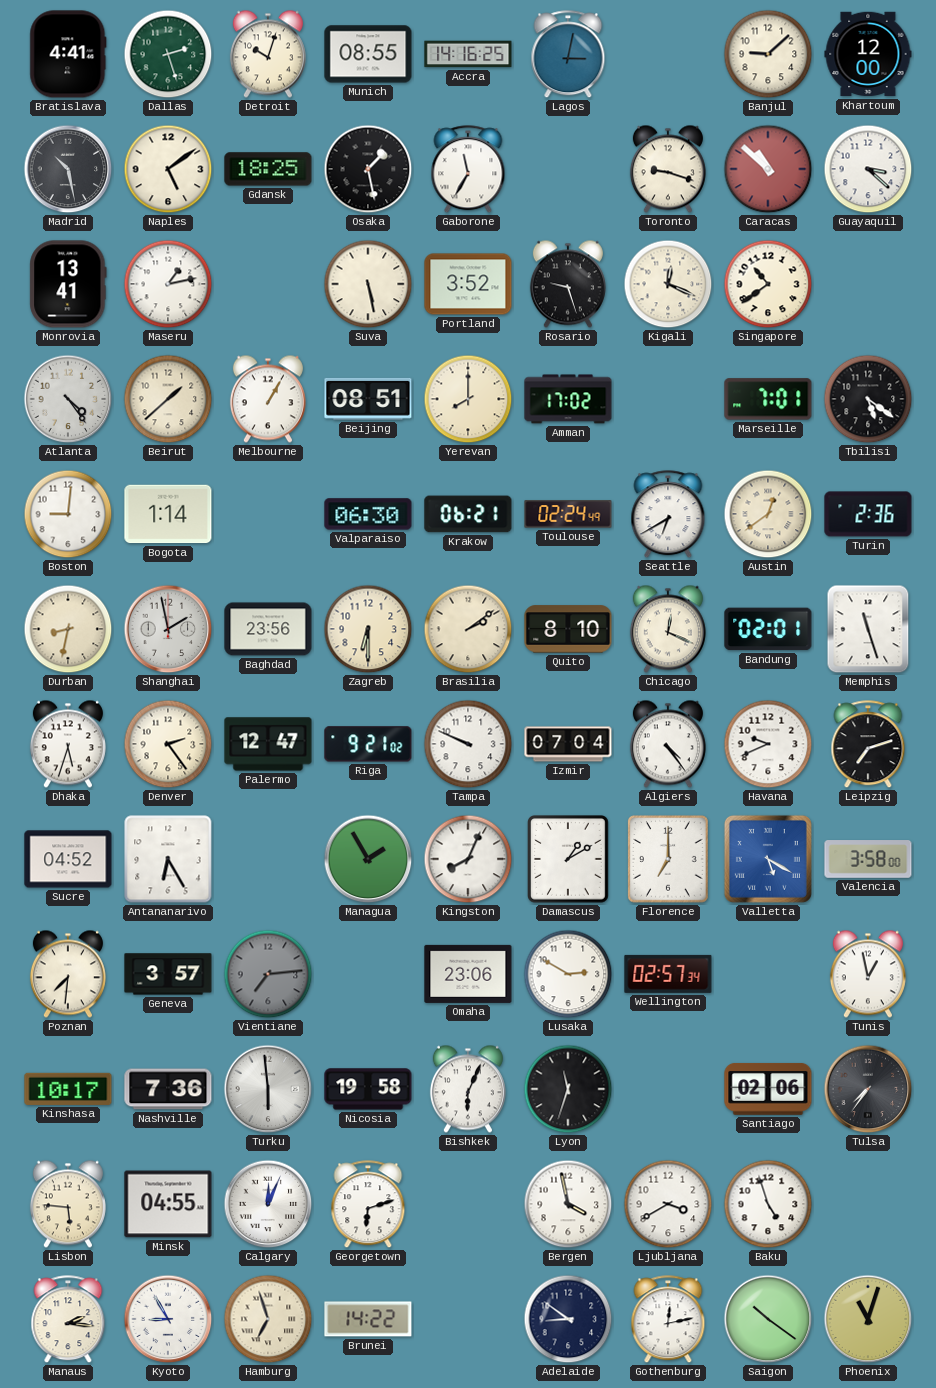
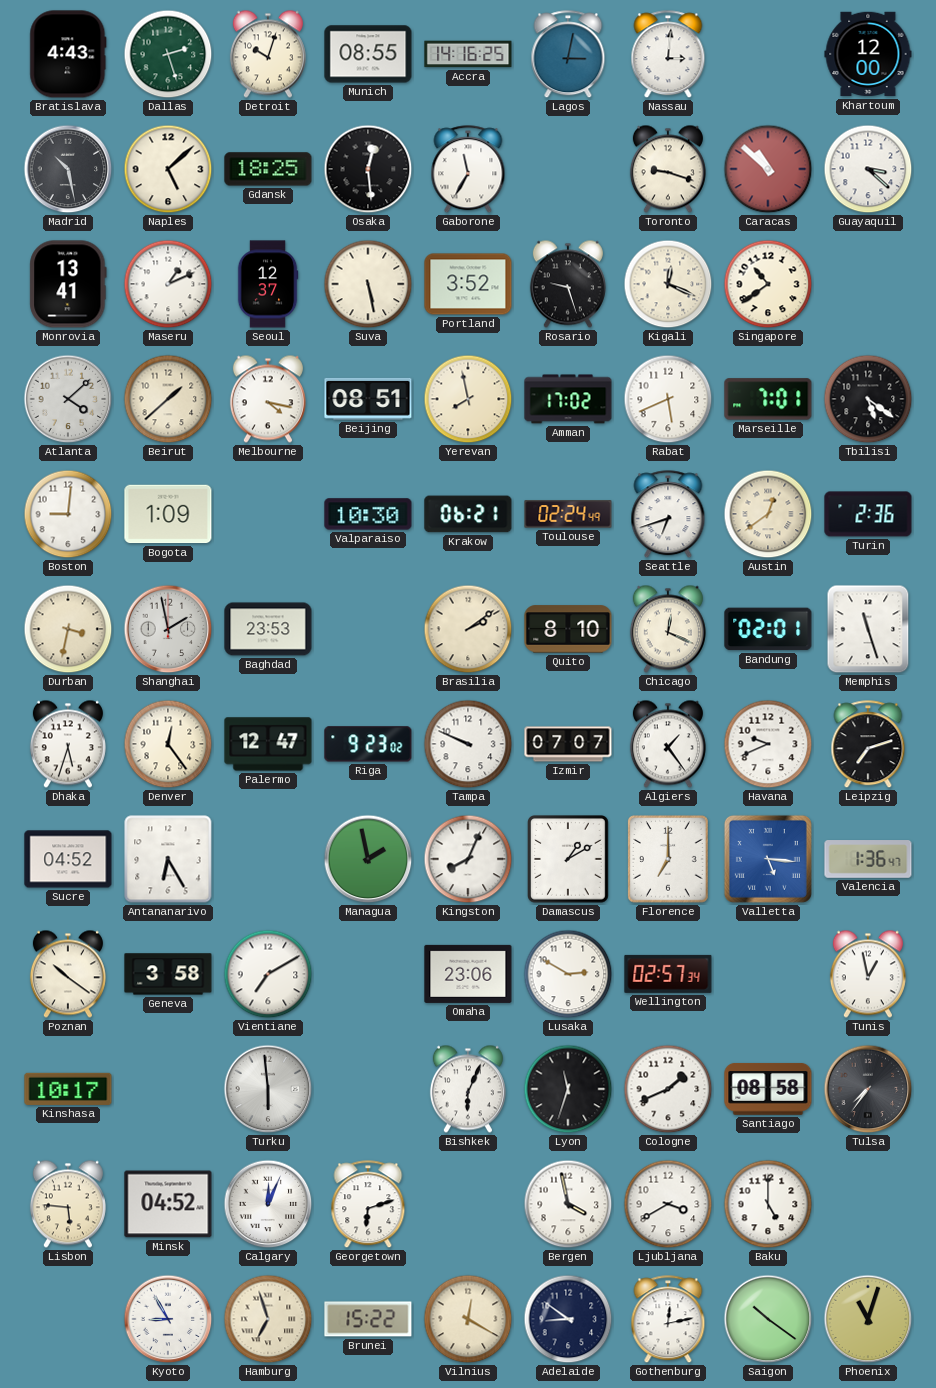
Bratislava: 4:41 -> 4:43 (68, 54)
Nassau: none -> 3:01 (668, 55)
Banjul: 9:08 -> none (768, 54)
Naples: 5:09 -> 5:08 (168, 169)
Osaka: 1:28 -> 12:29 (368, 169)
Maseru: 1:13 -> 1:11 (168, 284)
Seoul: none -> 12:37 (268, 284)
Atlanta: 4:24 -> 4:08 (68, 399)
Melbourne: 1:05 -> 4:17 (268, 399)
Yerevan: 8:00 -> 7:58 (468, 399)
Rabat: none -> 5:41 (668, 399)
Bogota: 1:14 -> 1:09 (168, 514)
Valparaiso: 06:30 -> 10:30 (368, 514)
Seattle: 6:40 -> 6:42 (668, 515)
Durban: 8:32 -> 3:32 (68, 629)
Baghdad: 23:56 -> 23:53 (268, 629)
Zagreb: 6:30 -> none (368, 629)
Denver: 2:24 -> 12:24 (168, 744)
Riga: 9:21 -> 9:23 (368, 744)
Izmir: 07:04 -> 07:07 (568, 744)
Algiers: 4:24 -> 1:24 (668, 744)
Managua: 1:55 -> 1:58 (368, 859)
Valletta: 5:20 -> 5:16 (768, 859)
Valencia: 3:58 -> 1:36 (868, 859)
Poznan: 7:31 -> 10:21 (68, 974)
Geneva: 3:57 -> 3:58 (168, 974)
Vientiane: 7:14 -> 7:10 (268, 974)
Vientiane dial: grey -> white (268, 974)
Nashville: 7:36 -> none (168, 1089)
Nicosia: 19:58 -> none (368, 1089)
Cologne: none -> 1:41 (668, 1089)
Santiago: 02:06 -> 08:58 (768, 1089)
Minsk: 04:55 -> 04:52 (168, 1204)
Baku: 4:57 -> 5:00 (768, 1204)
Manaus: 2:16 -> none (68, 1320)
Brunei: 14:22 -> 15:22 (368, 1319)
Vilnius: none -> 12:20 (468, 1319)
